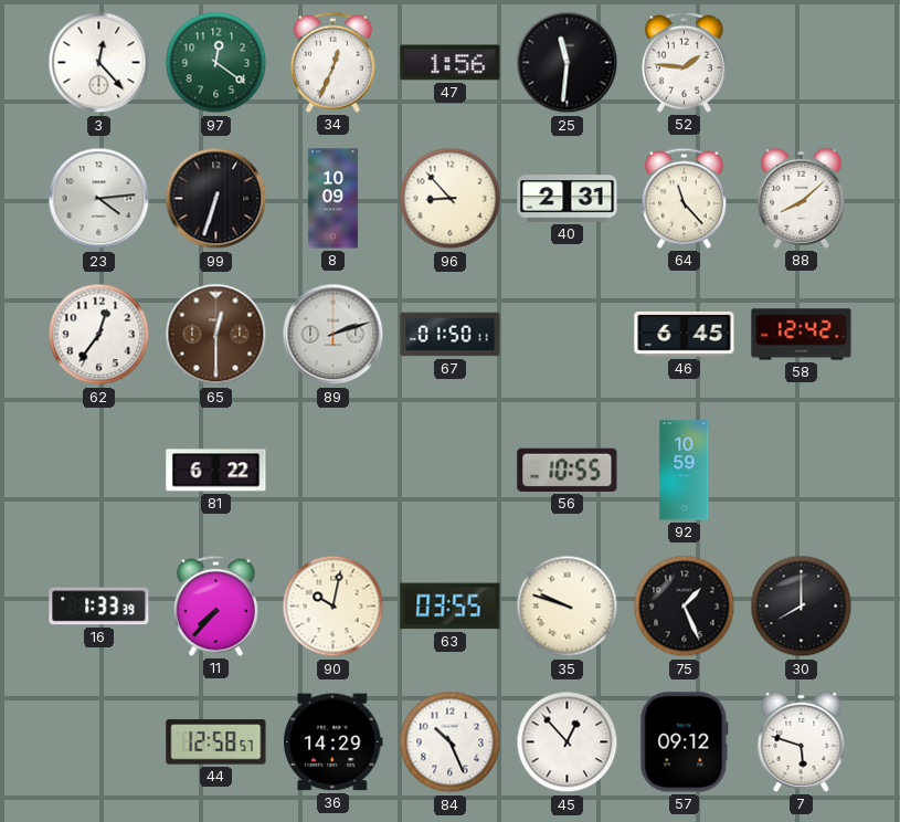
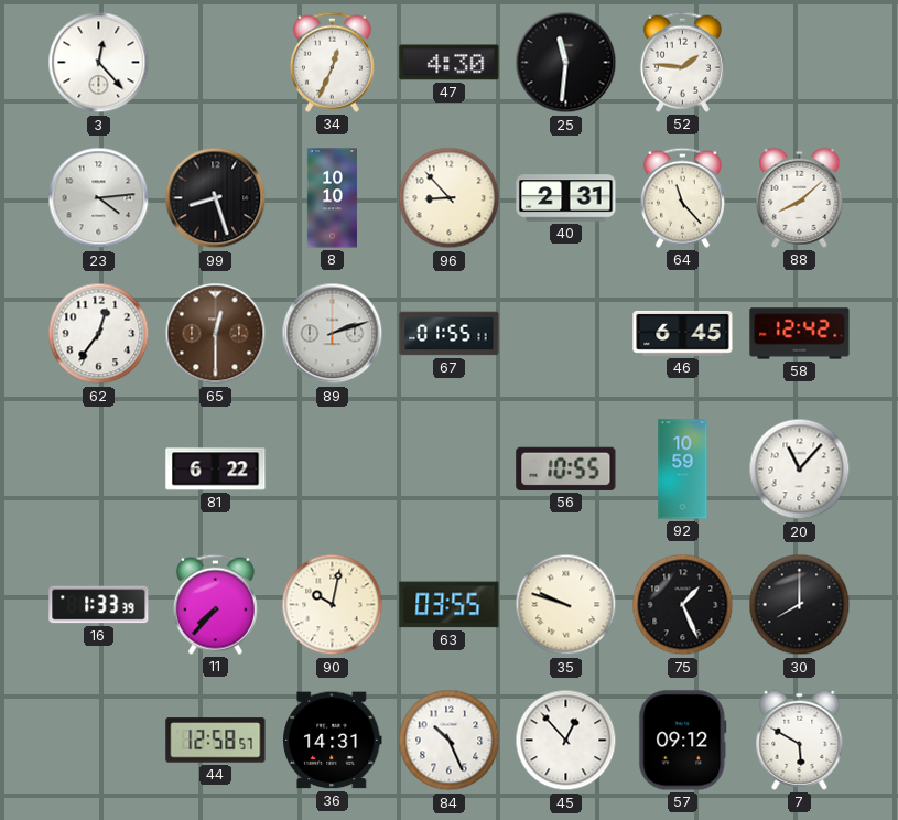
97: 12:21 -> none (216, 63)
47: 1:56 -> 4:30 (450, 63)
99: 6:33 -> 8:27 (216, 198)
8: 10:09 -> 10:10 (332, 198)
67: 01:50 -> 01:55 (450, 334)
20: none -> 11:07 (800, 470)
36: 14:29 -> 14:31 (333, 741)
7: 5:48 -> 5:50 (800, 740)
